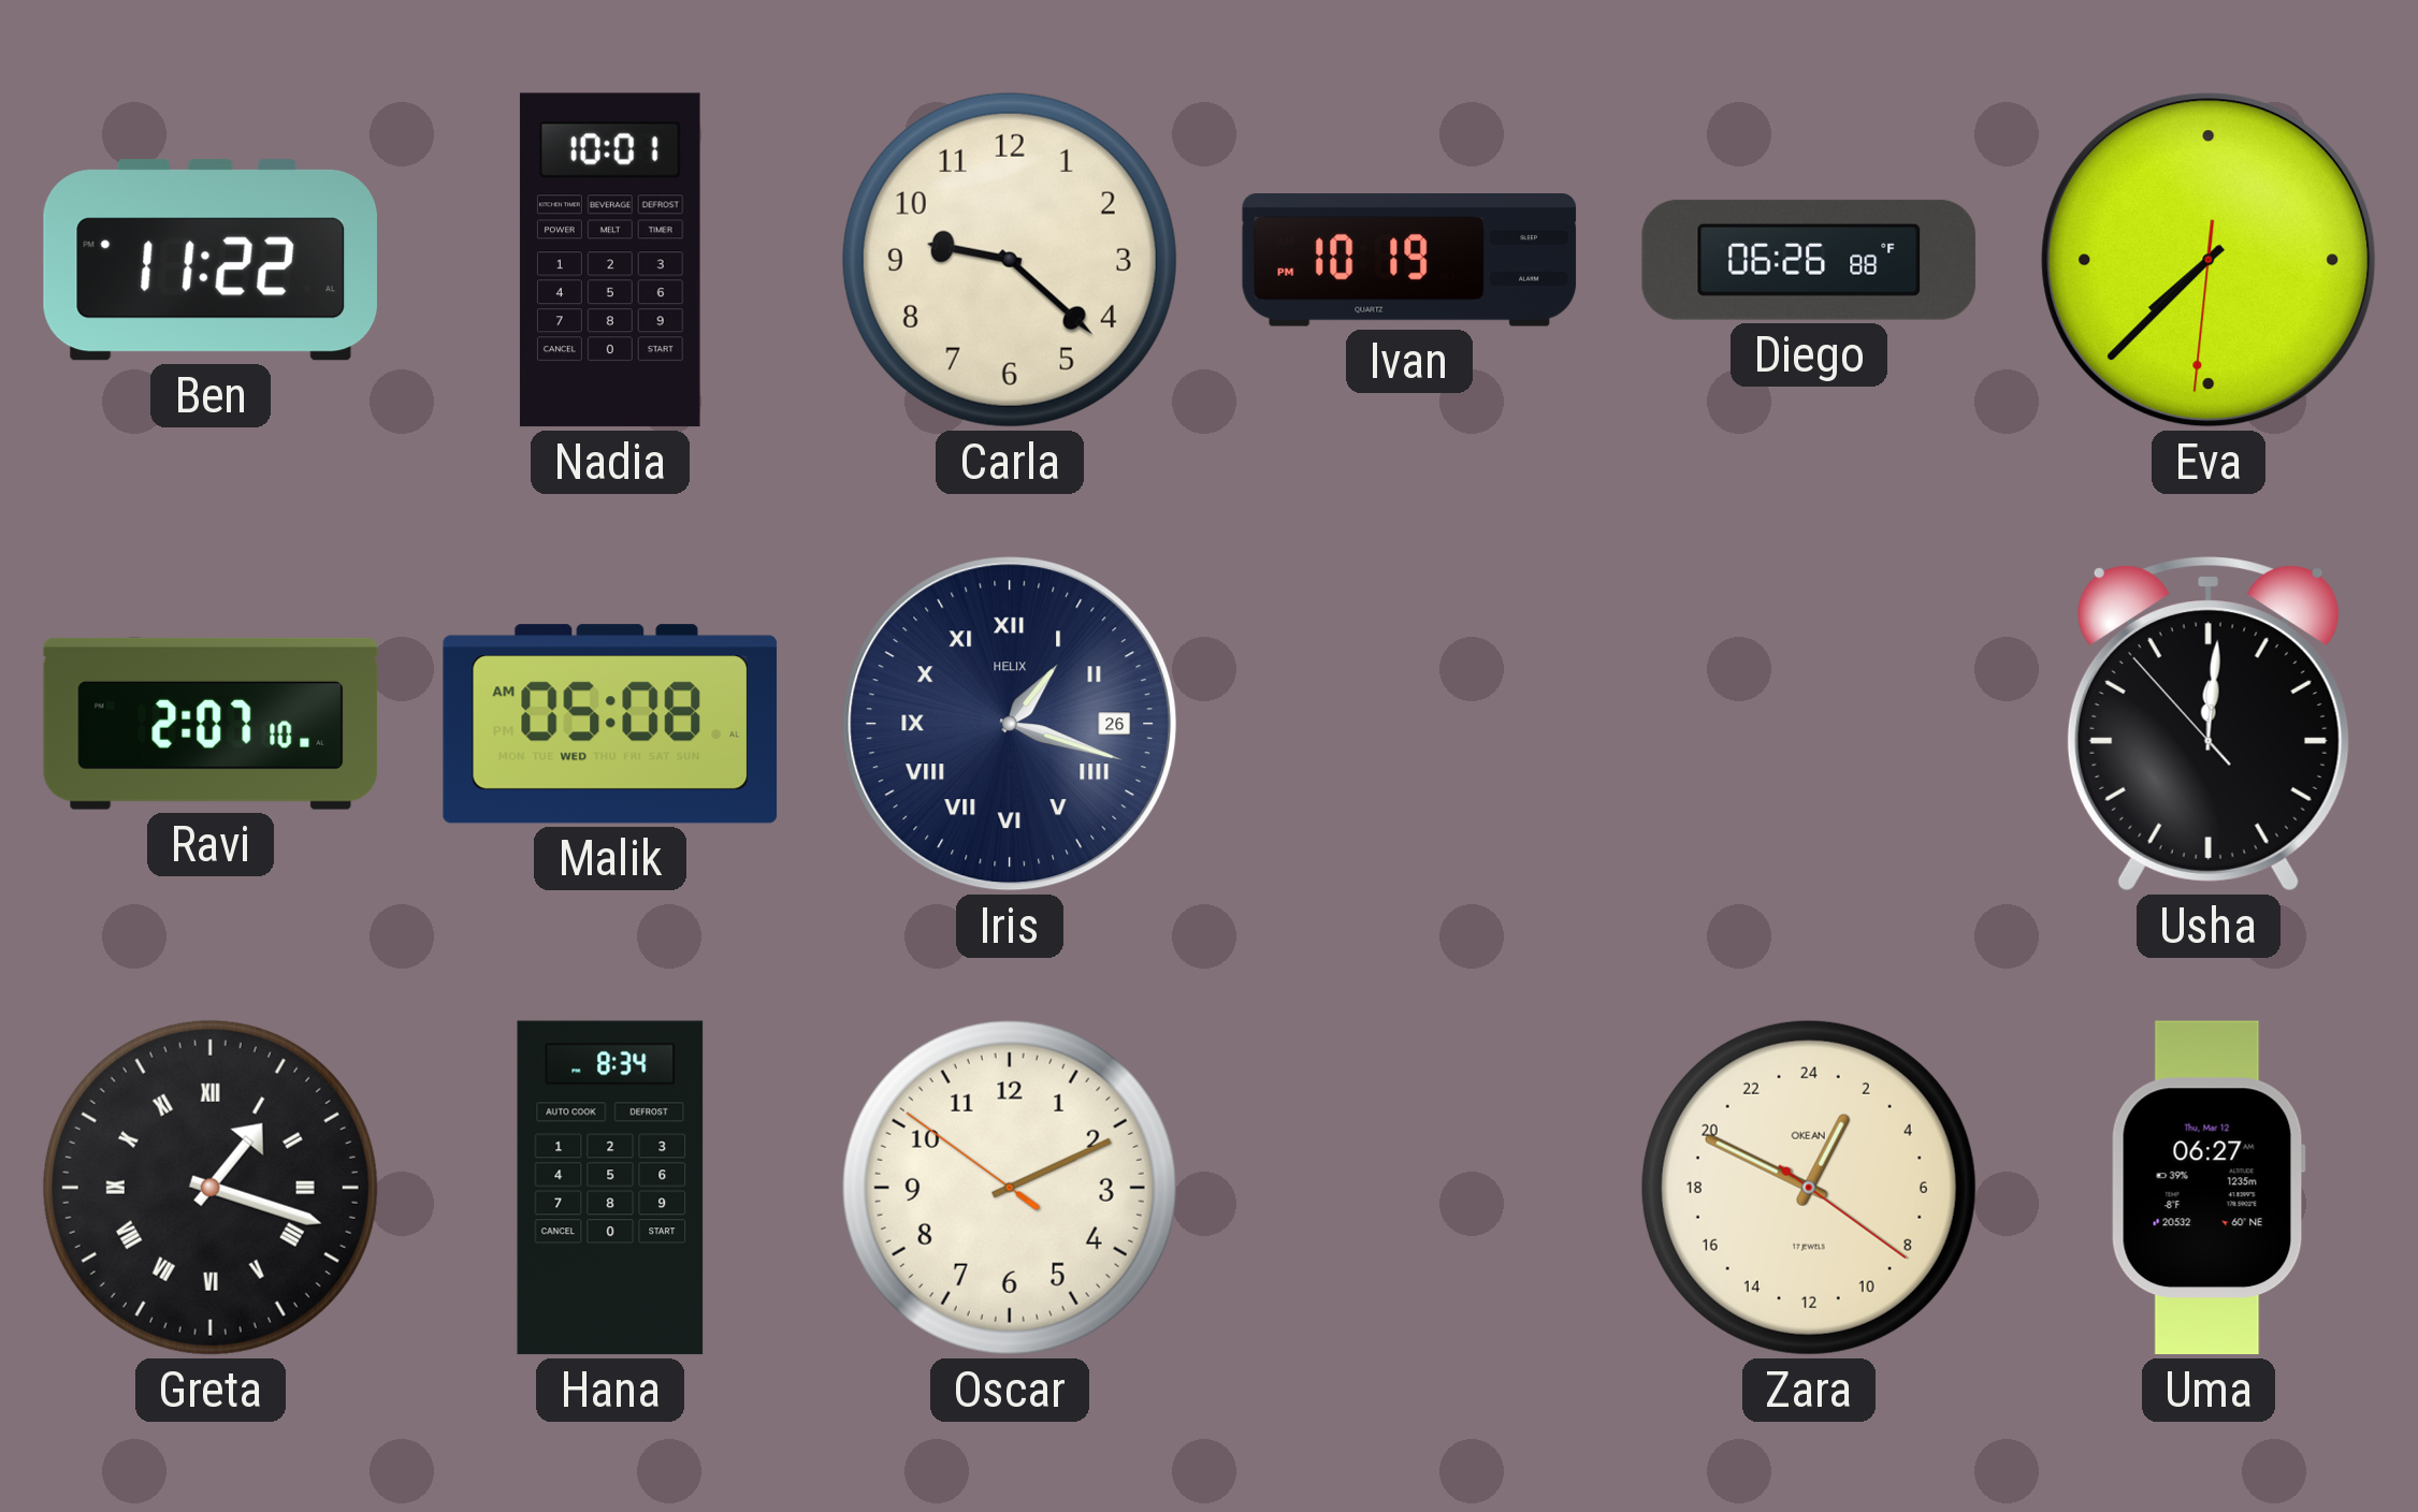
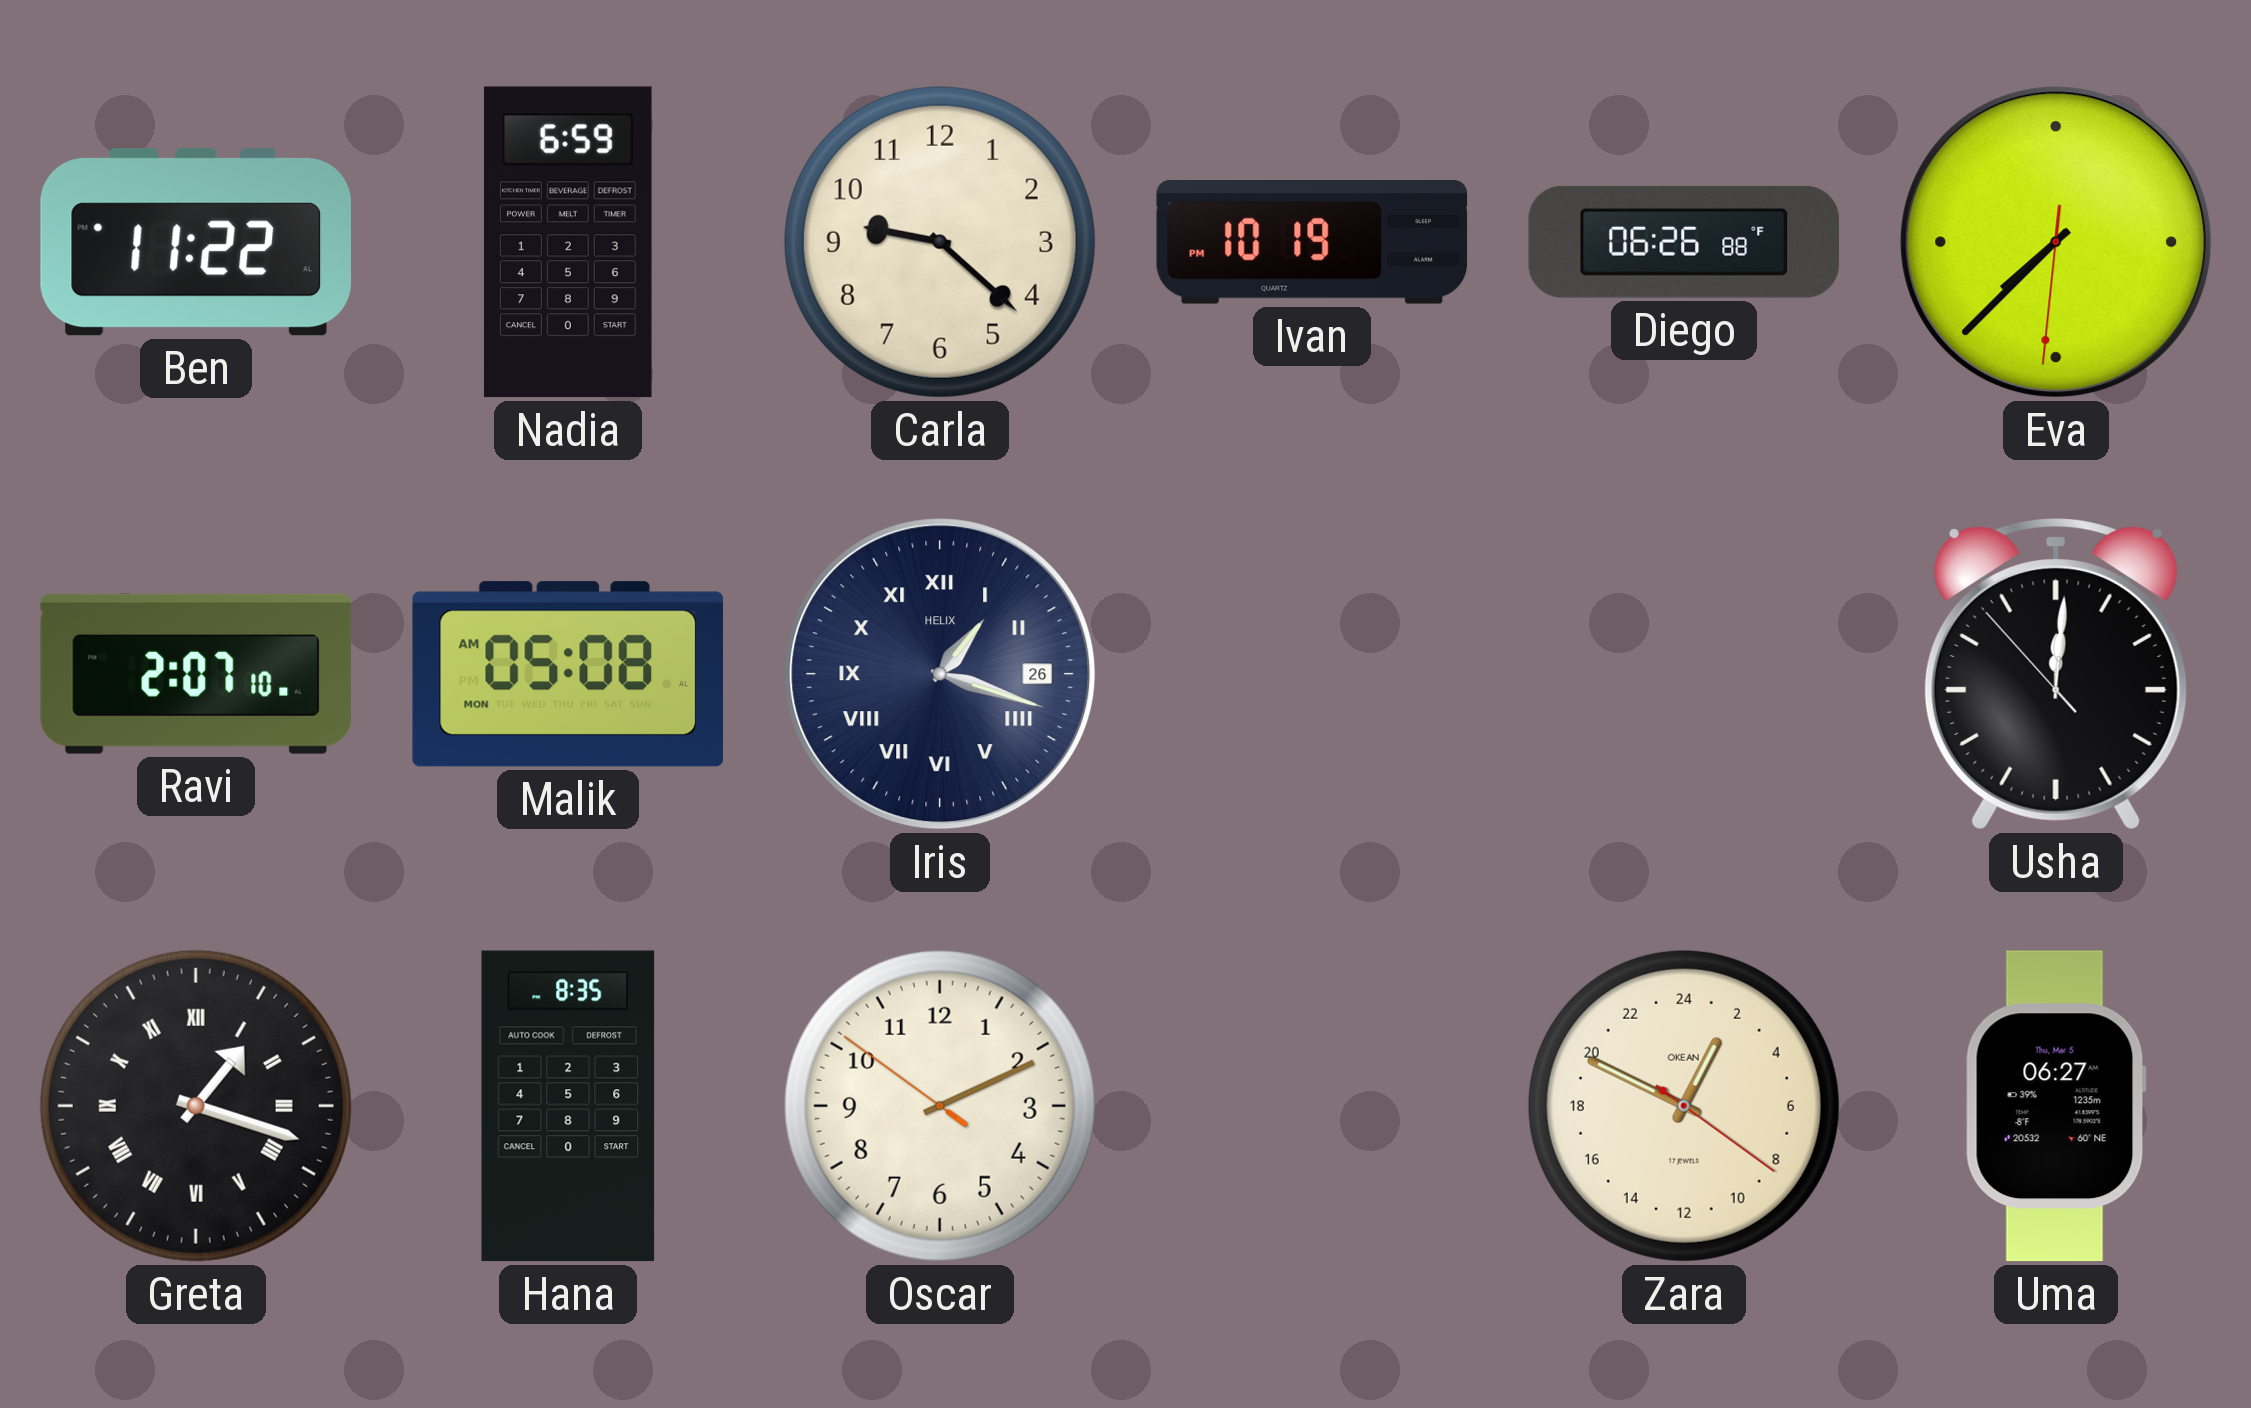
Nadia: 10:01 -> 6:59 (568, 242)
Malik date: WED -> MON (568, 674)
Hana: 8:34 -> 8:35 (568, 1106)
Uma date: Thu, Mar 12 -> Thu, Mar 5 (2056, 1106)
